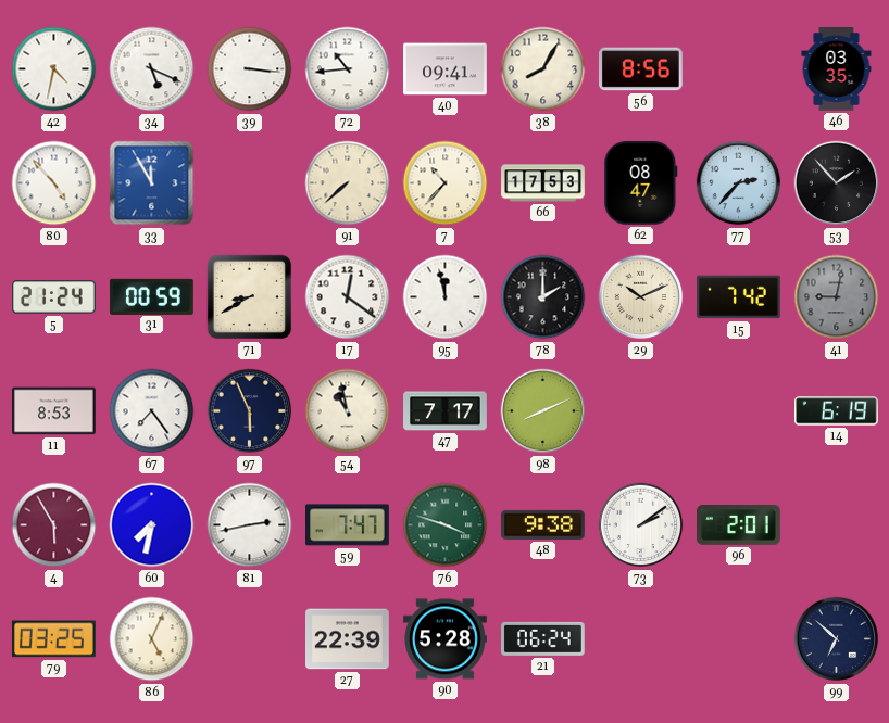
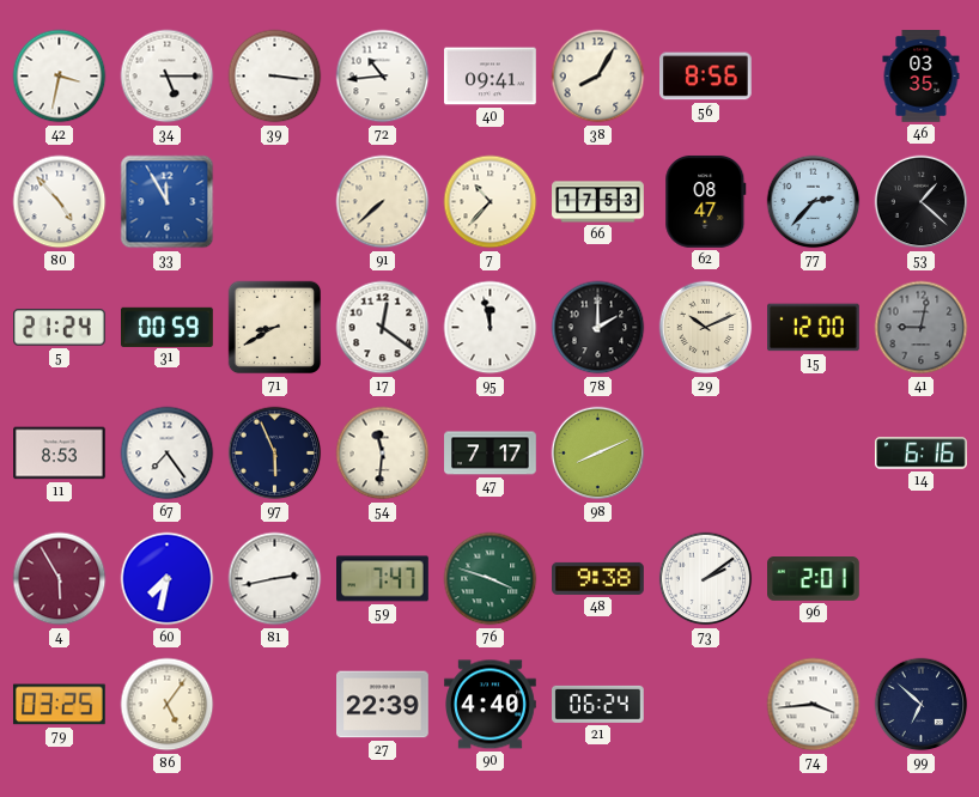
42: 4:32 -> 3:32 (60, 77)
34: 5:19 -> 5:15 (168, 77)
53: 1:53 -> 1:22 (922, 202)
15: 7:42 -> 12:00 (814, 328)
54: 10:58 -> 11:31 (383, 454)
14: 6:19 -> 6:16 (922, 454)
86: 5:04 -> 5:06 (168, 705)
90: 5:28 -> 4:40 (491, 705)
74: none -> 3:44 (814, 705)
